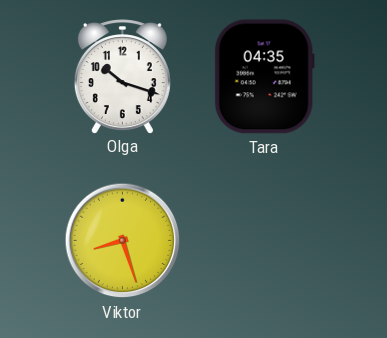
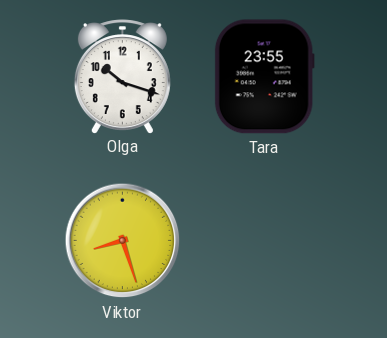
Tara: 04:35 -> 23:55 (264, 77)
